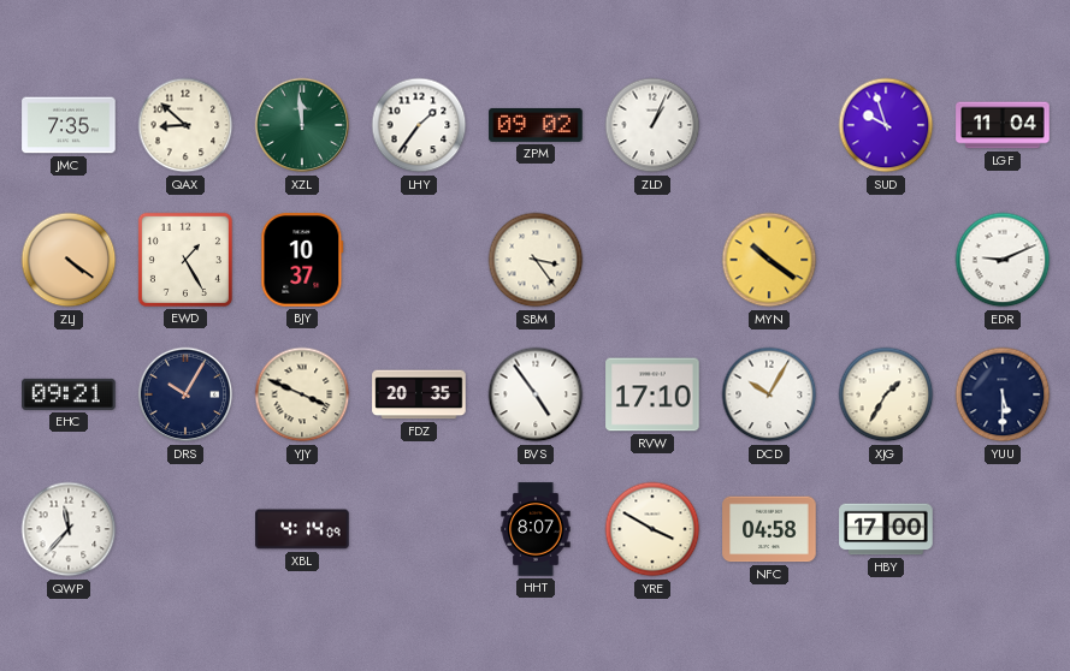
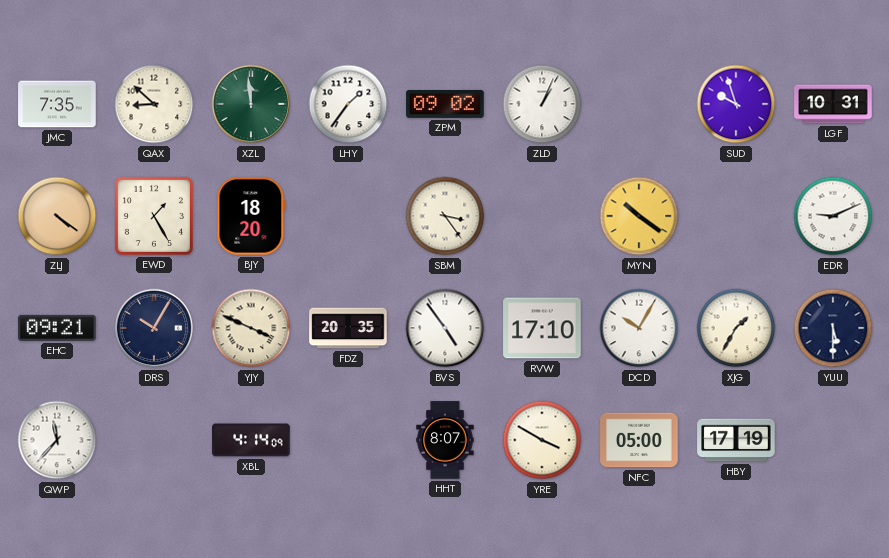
LGF: 11:04 -> 10:31 (833, 104)
BJY: 10:37 -> 18:20 (251, 216)
NFC: 04:58 -> 05:00 (639, 440)
HBY: 17:00 -> 17:19 (736, 440)
